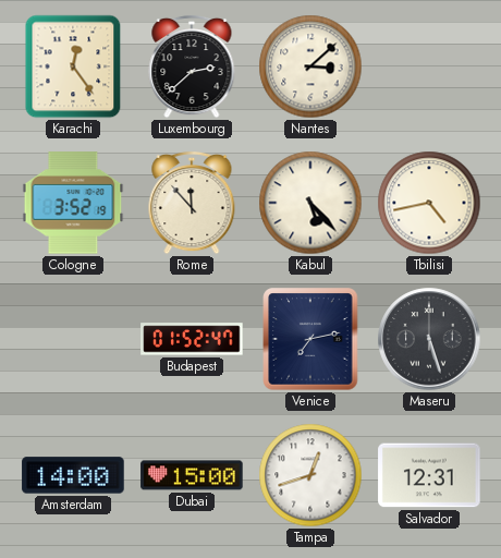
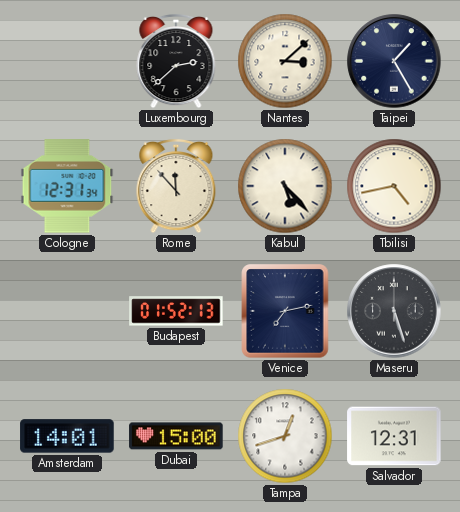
Karachi: 12:24 -> none (73, 66)
Taipei: none -> 1:25 (394, 61)
Cologne: 3:52 -> 12:31 (67, 186)
Budapest: 01:52:47 -> 01:52:13 (176, 311)
Amsterdam: 14:00 -> 14:01 (67, 436)
